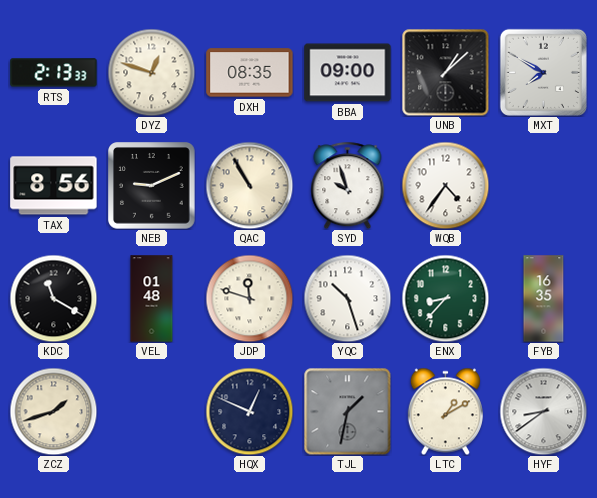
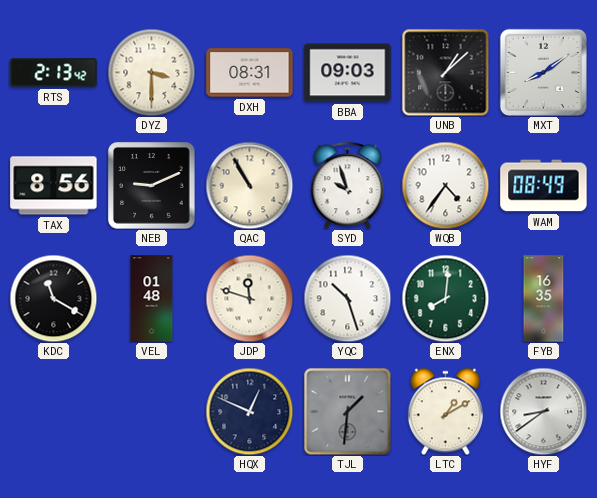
RTS: 2:13:33 -> 2:13:42 (54, 73)
DYZ: 12:48 -> 3:30 (151, 72)
DXH: 08:35 -> 08:31 (250, 73)
BBA: 09:00 -> 09:03 (348, 73)
MXT: 7:50 -> 8:09 (543, 72)
WAM: none -> 08:49 (544, 186)
ENX: 8:37 -> 8:01 (445, 298)
ZCZ: 1:42 -> none (53, 411)
TJL: 1:32 -> 1:31 (347, 411)
